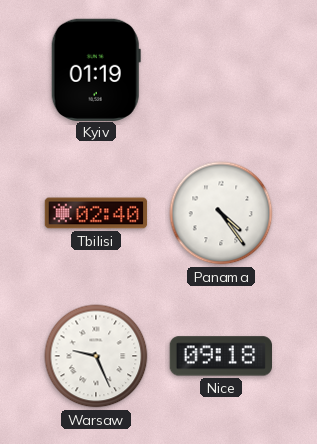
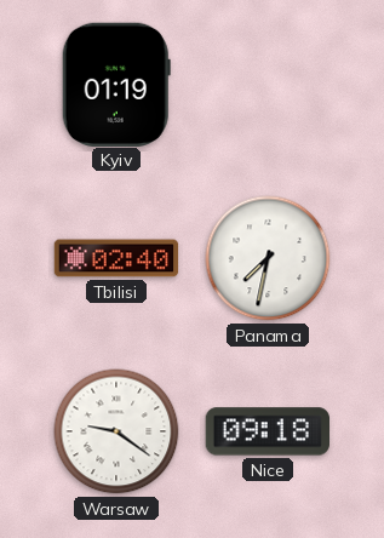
Panama: 4:24 -> 7:32 (268, 258)
Warsaw: 9:26 -> 9:21 (116, 431)
